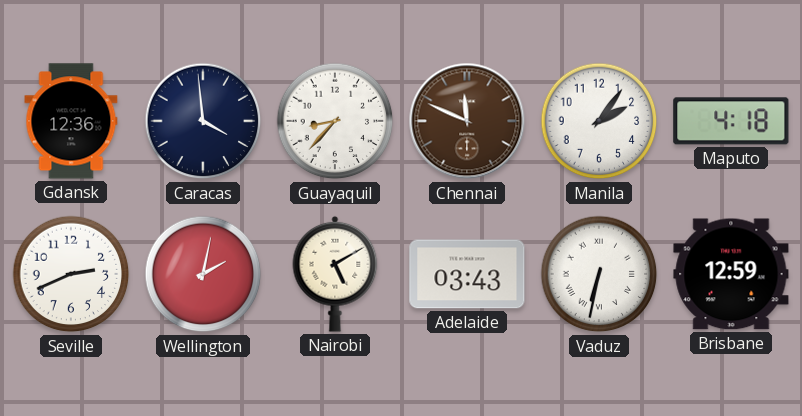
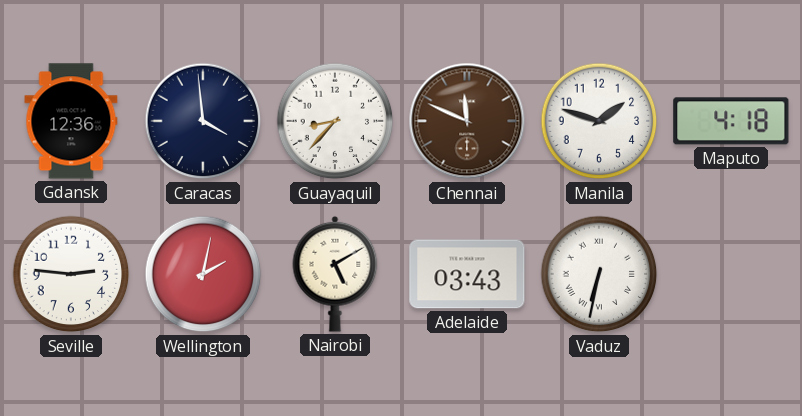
Manila: 2:06 -> 1:48 (599, 121)
Seville: 2:41 -> 2:46 (71, 274)
Brisbane: 12:59 -> none (731, 274)
